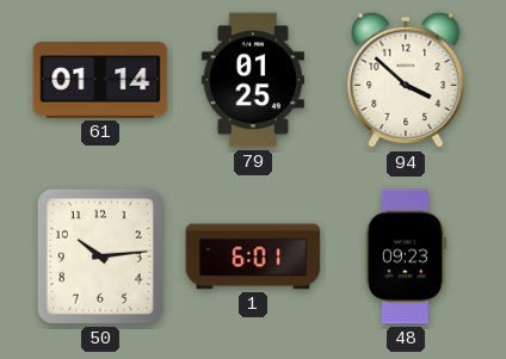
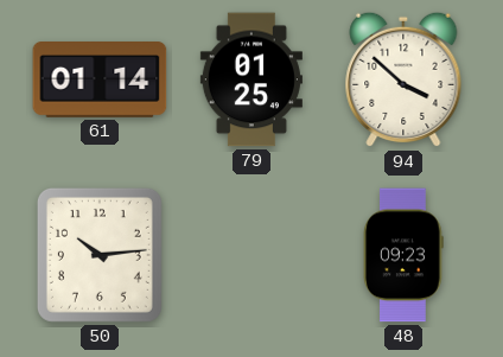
1: 6:01 -> none (253, 256)
